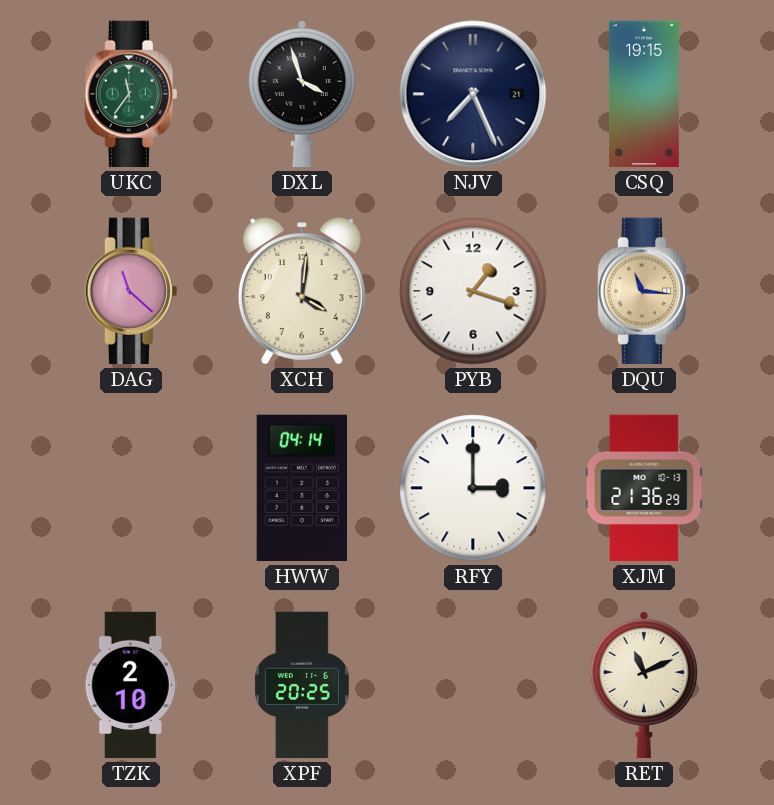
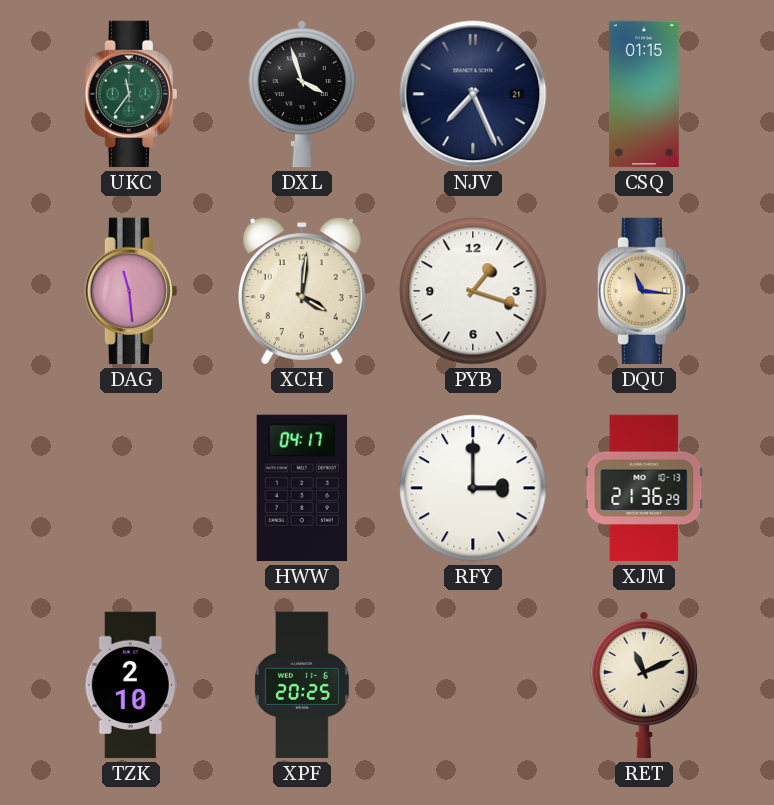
CSQ: 19:15 -> 01:15 (645, 94)
DAG: 11:22 -> 11:29 (131, 291)
HWW: 04:14 -> 04:17 (302, 488)
